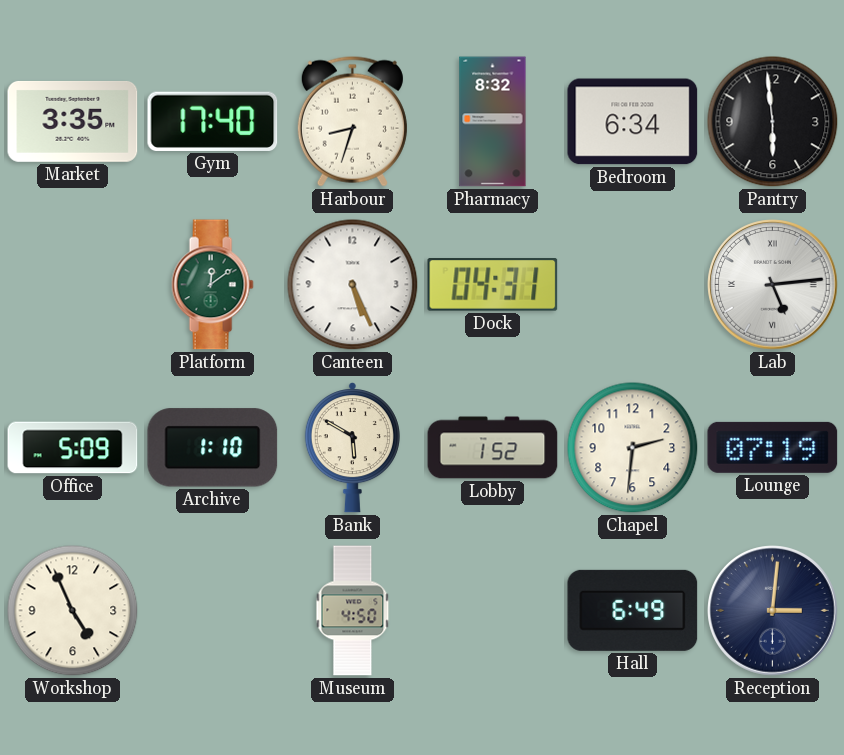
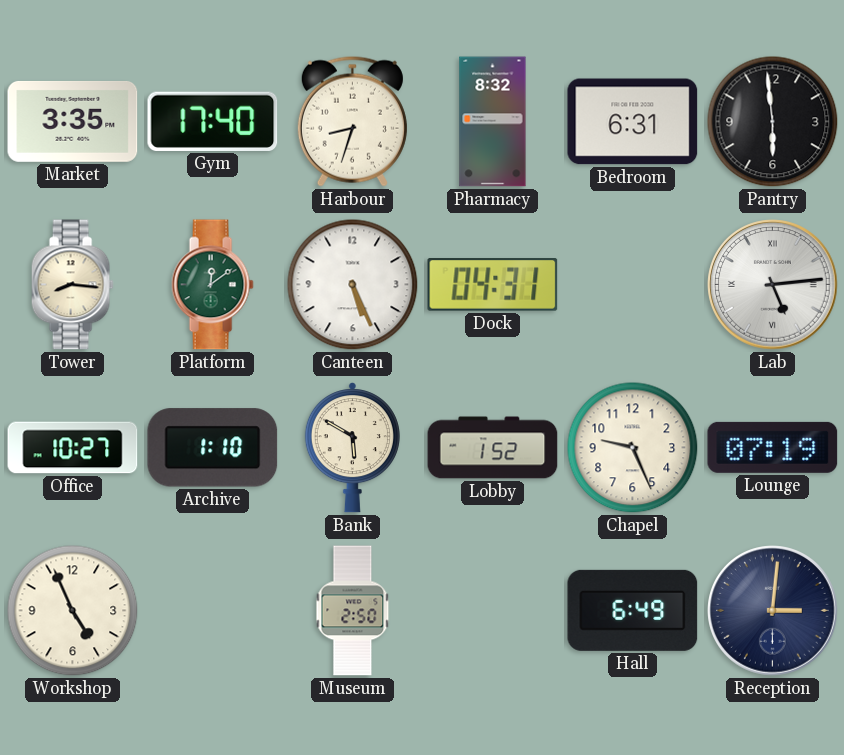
Bedroom: 6:34 -> 6:31 (633, 122)
Tower: none -> 8:16 (72, 285)
Office: 5:09 -> 10:27 (73, 448)
Chapel: 2:31 -> 9:26 (633, 448)
Museum: 4:50 -> 2:50 (353, 611)
